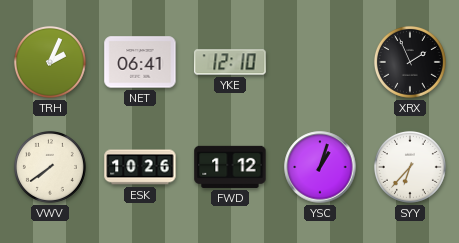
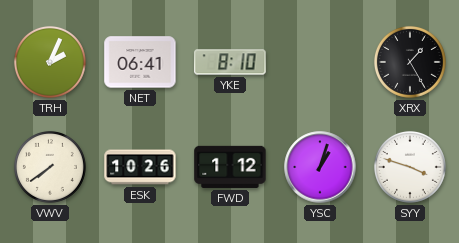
YKE: 12:10 -> 8:10 (230, 62)
XRX: 1:56 -> 1:25 (410, 62)
SYY: 6:37 -> 3:48 (410, 167)
